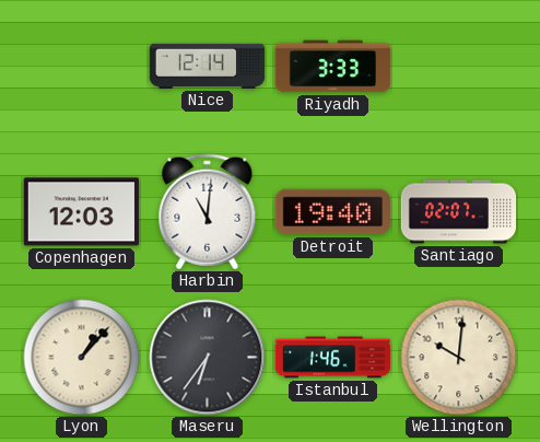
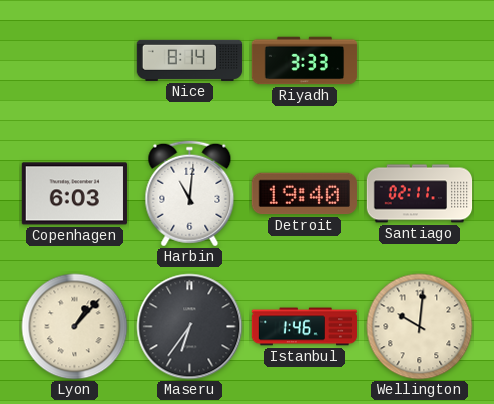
Nice: 12:14 -> 8:14 (190, 60)
Copenhagen: 12:03 -> 6:03 (74, 194)
Santiago: 02:07 -> 02:11 (420, 194)
